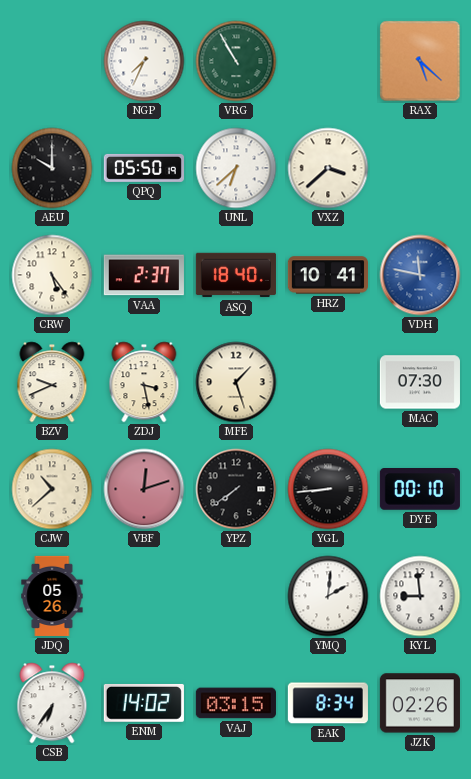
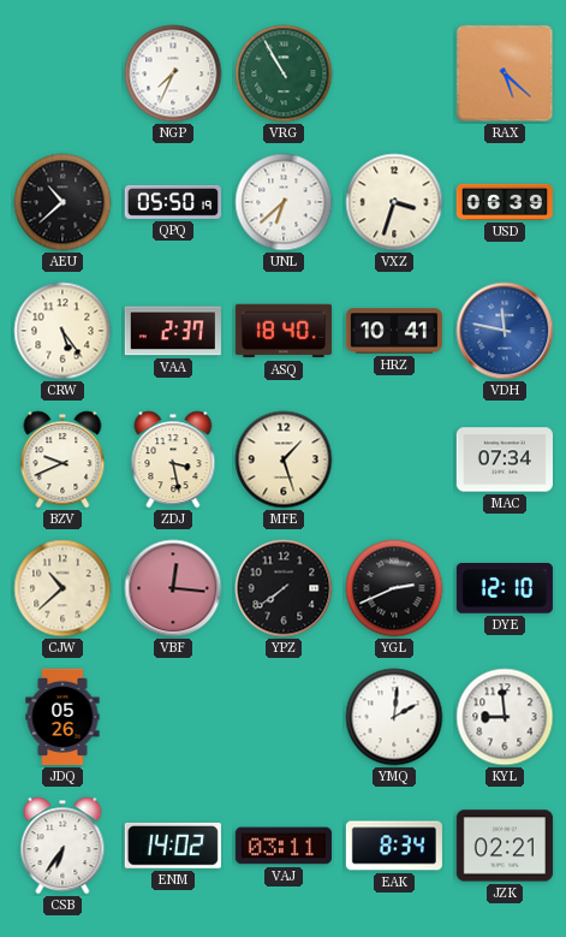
AEU: 10:00 -> 10:38 (62, 202)
VXZ: 3:38 -> 3:33 (394, 202)
USD: none -> 06:39 (505, 202)
MAC: 07:30 -> 07:34 (505, 459)
VBF: 12:12 -> 12:16 (173, 588)
YGL: 8:44 -> 2:41 (394, 588)
DYE: 00:10 -> 12:10 (505, 588)
VAJ: 03:15 -> 03:11 (284, 846)
JZK: 02:26 -> 02:21 (505, 846)
